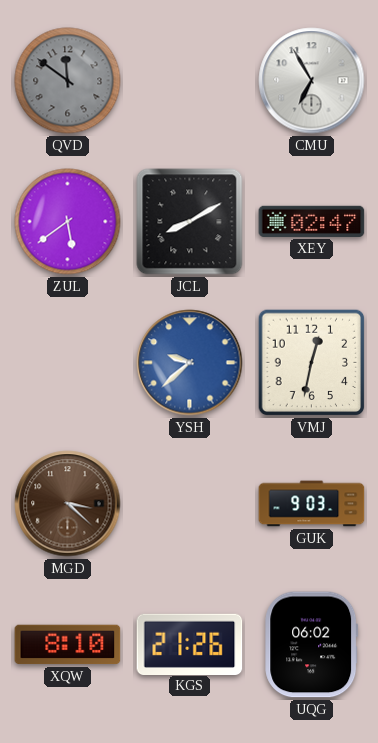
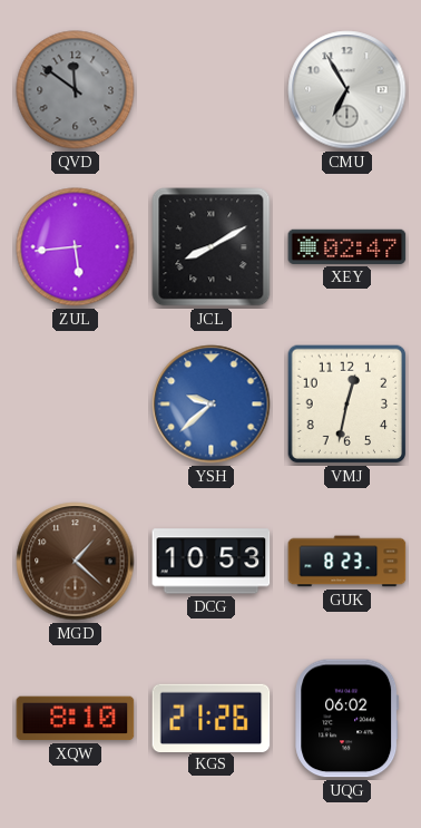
ZUL: 5:39 -> 5:44 (76, 247)
MGD: 3:22 -> 1:22 (76, 562)
DCG: none -> 10:53 (212, 562)
GUK: 9:03 -> 8:23 (347, 562)
